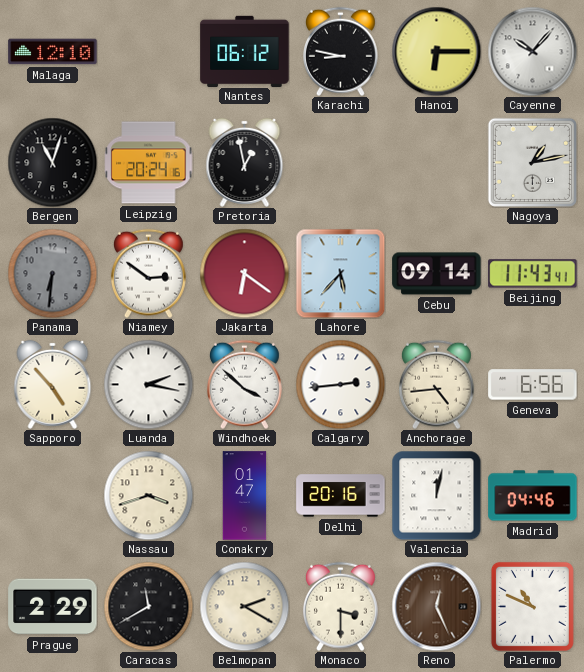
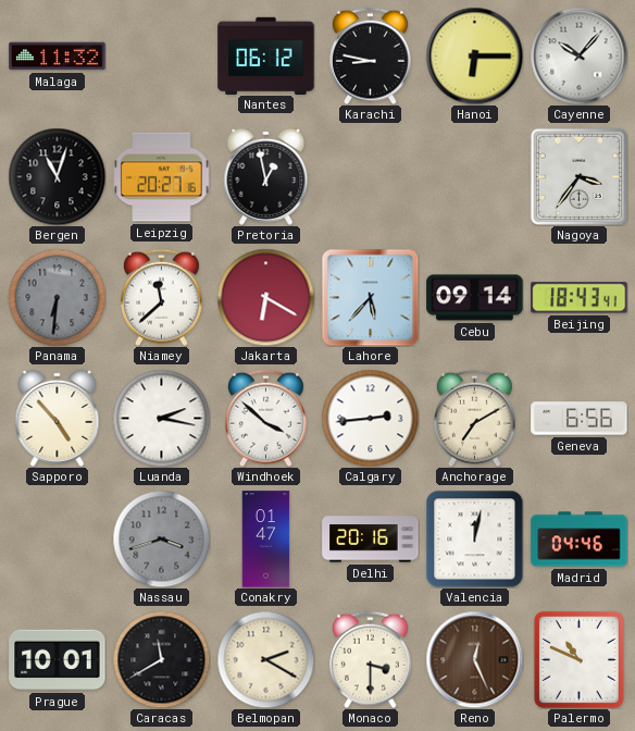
Malaga: 12:10 -> 11:32 (58, 57)
Leipzig: 20:24 -> 20:27 (161, 177)
Nagoya: 1:13 -> 3:36 (578, 176)
Niamey: 2:51 -> 11:38 (161, 297)
Jakarta: 6:21 -> 6:20 (265, 297)
Beijing: 11:43 -> 18:43 (580, 298)
Anchorage: 4:44 -> 7:10 (474, 418)
Nassau dial: cream -> grey (161, 538)
Prague: 2:29 -> 10:01 (58, 660)
